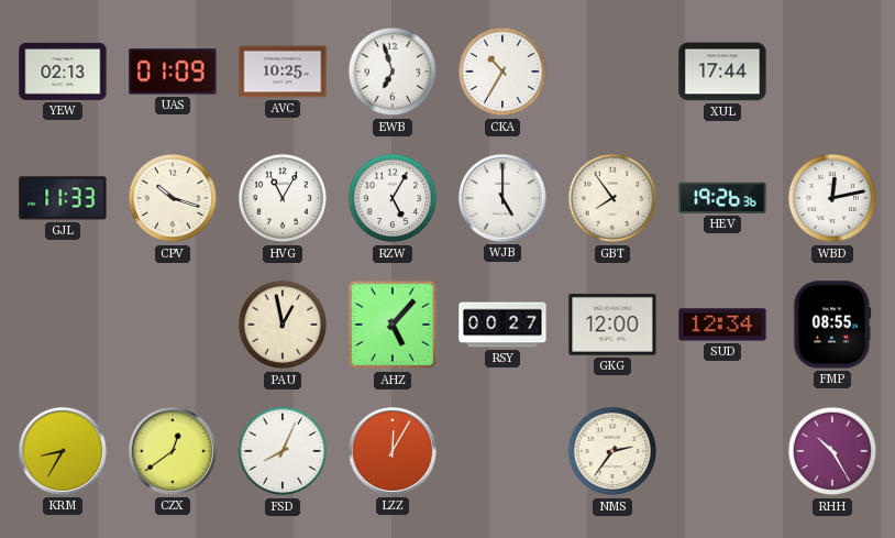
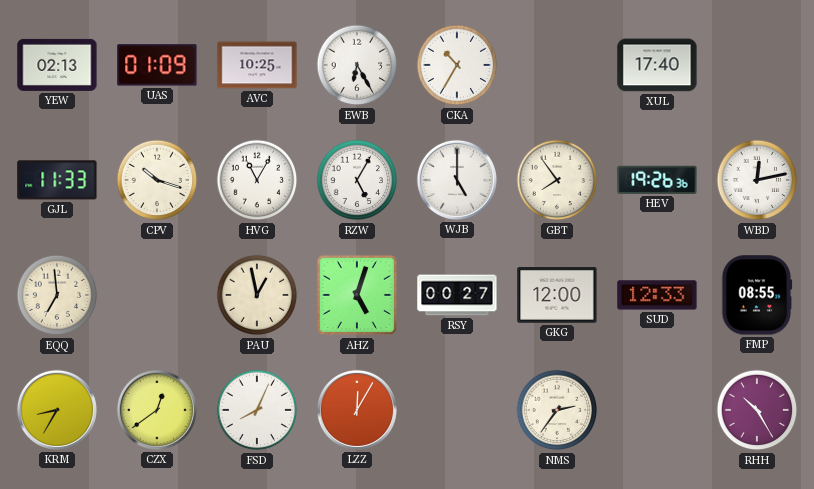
EWB: 6:57 -> 6:25 (357, 65)
XUL: 17:44 -> 17:40 (657, 65)
EQQ: none -> 6:59 (57, 295)
AHZ: 5:07 -> 5:03 (357, 295)
SUD: 12:34 -> 12:33 (657, 295)
